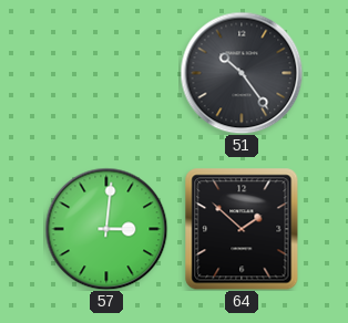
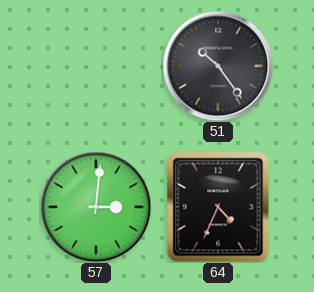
64: 1:52 -> 4:34 (218, 207)
